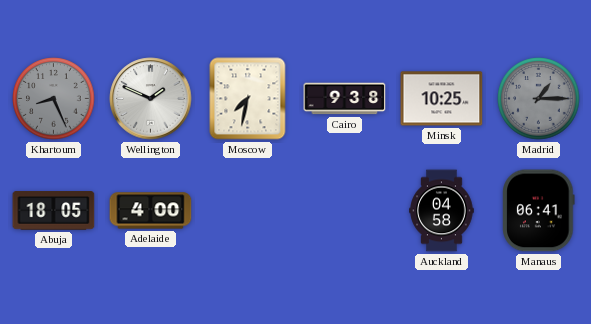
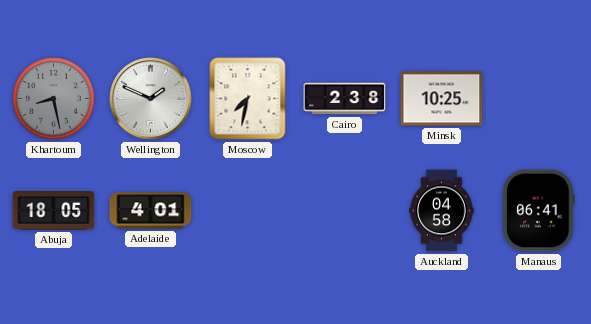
Khartoum: 8:26 -> 8:28 (54, 99)
Cairo: 9:38 -> 2:38 (345, 99)
Madrid: 1:15 -> none (539, 99)
Adelaide: 4:00 -> 4:01 (151, 211)
